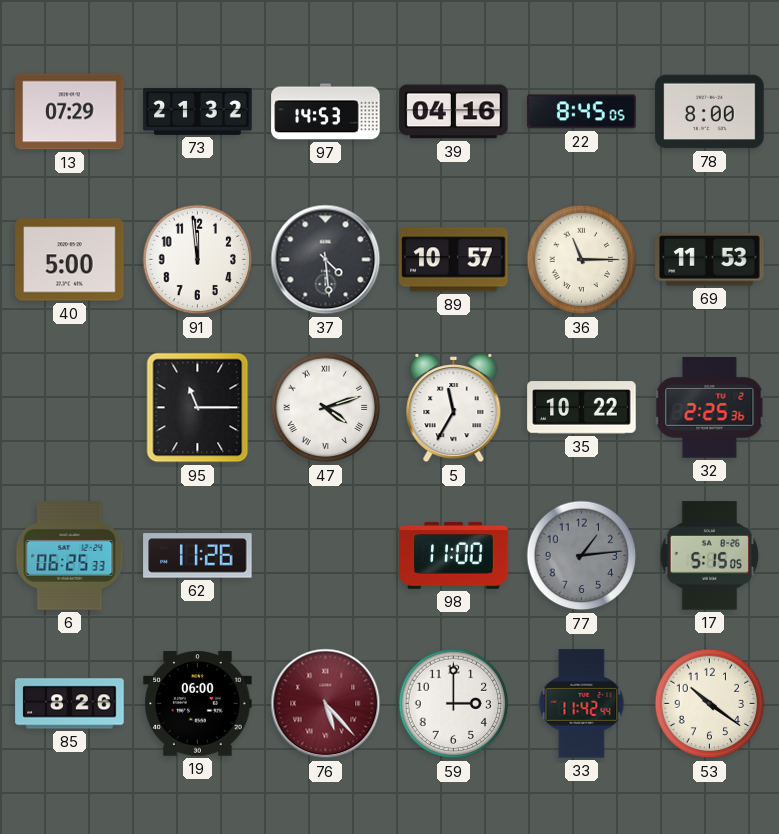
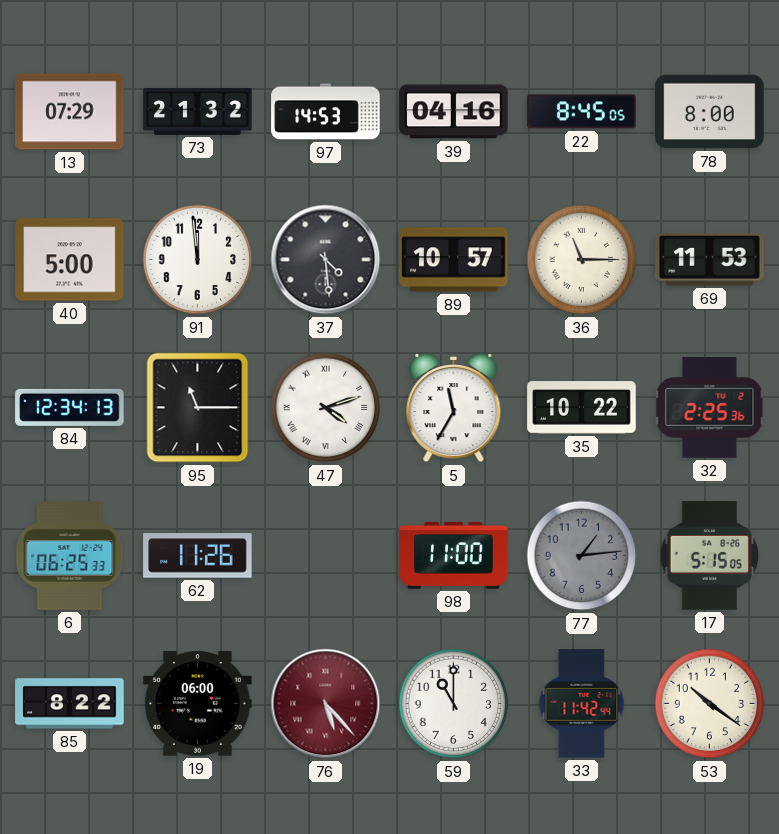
84: none -> 12:34 (70, 407)
85: 8:26 -> 8:22 (70, 704)
59: 3:00 -> 11:00 (454, 704)
